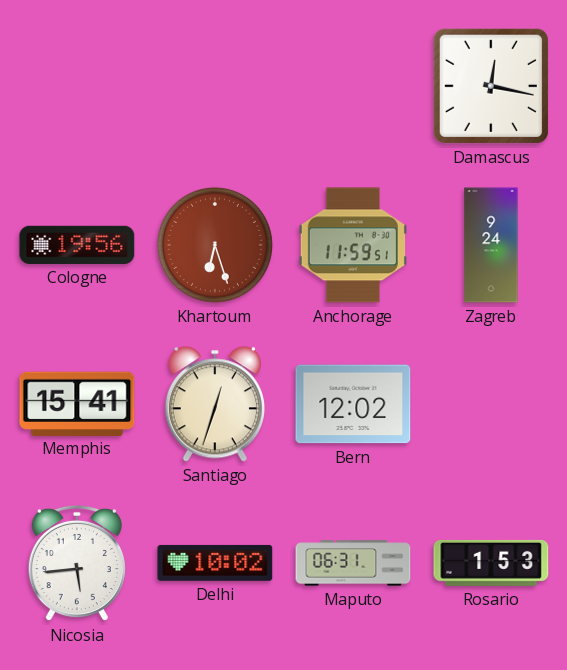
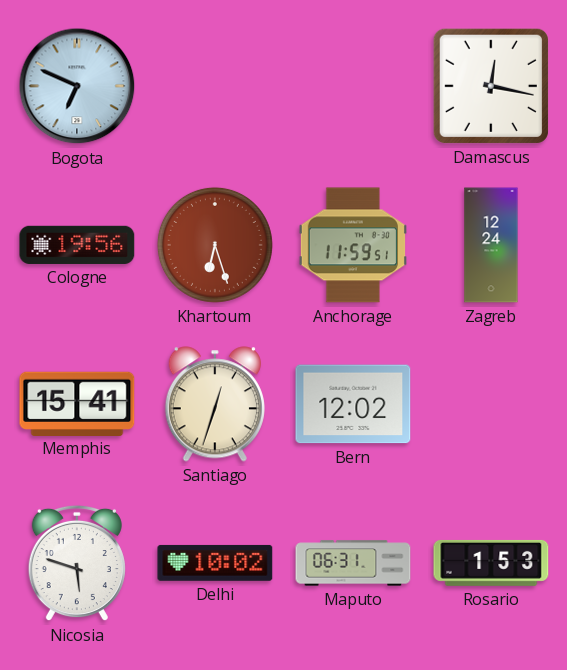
Bogota: none -> 6:49 (77, 86)
Zagreb: 9:24 -> 12:24 (491, 245)
Nicosia: 5:44 -> 5:48 (77, 563)
